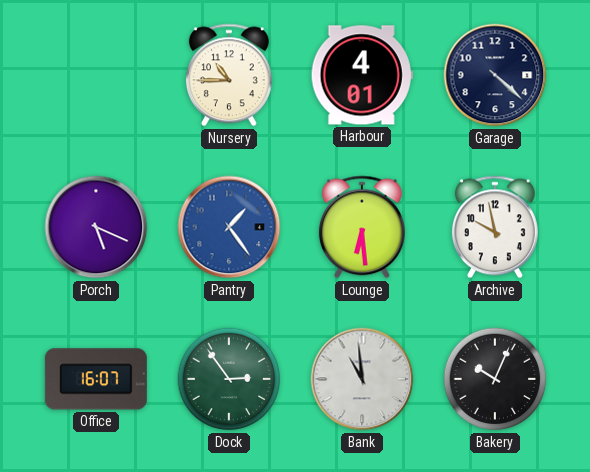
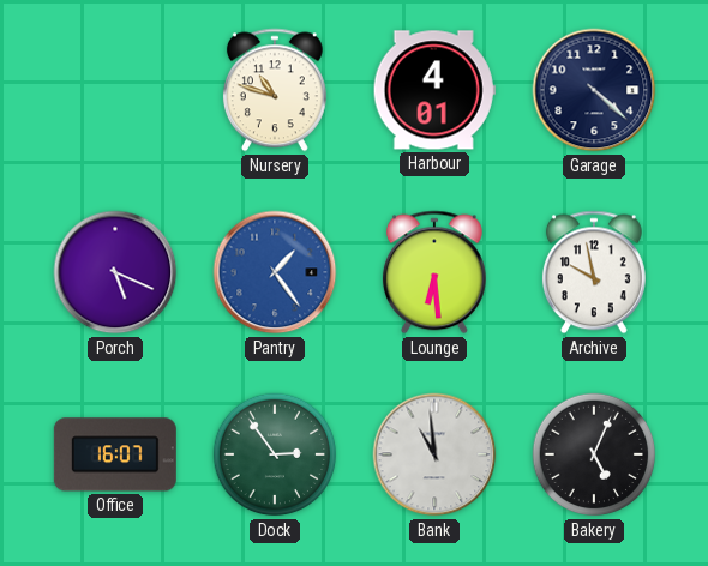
Nursery: 10:45 -> 10:48 (275, 90)
Bakery: 10:04 -> 5:04 (594, 454)
